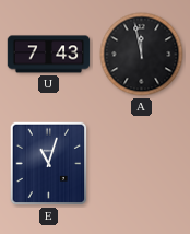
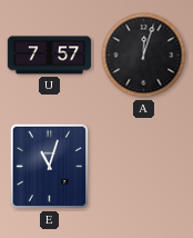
U: 7:43 -> 7:57 (50, 56)
A: 11:58 -> 12:03 (144, 56)
